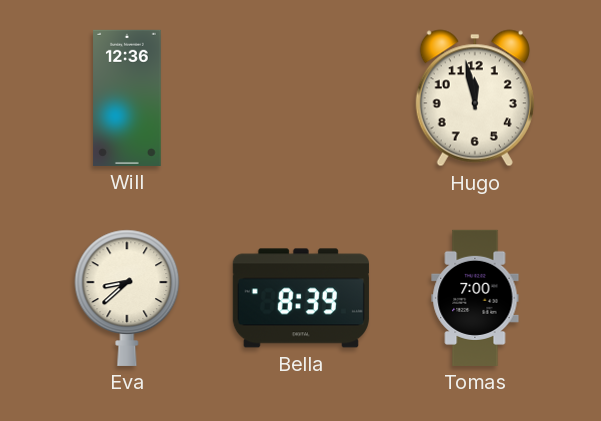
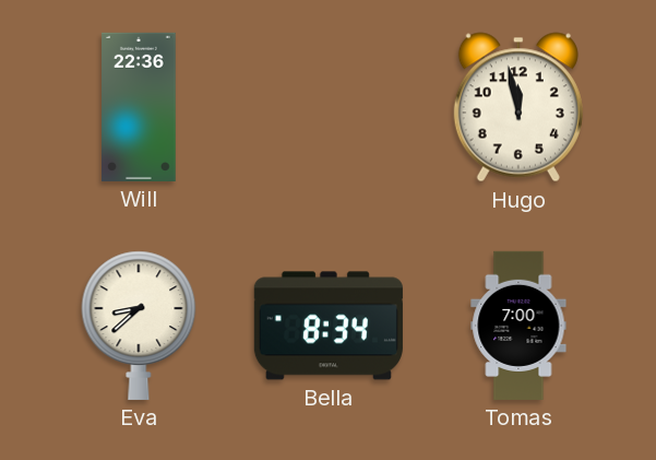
Will: 12:36 -> 22:36 (139, 107)
Bella: 8:39 -> 8:34 (329, 326)
